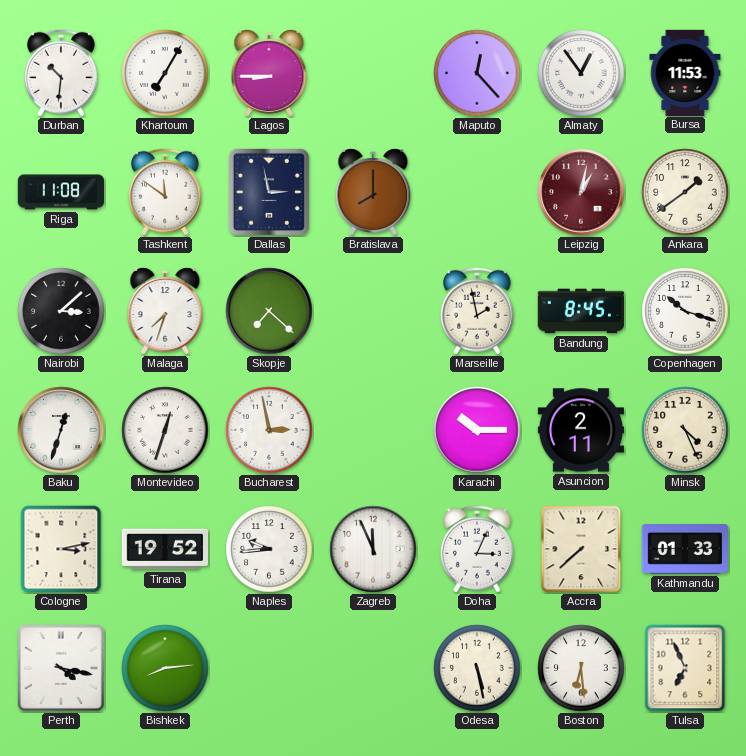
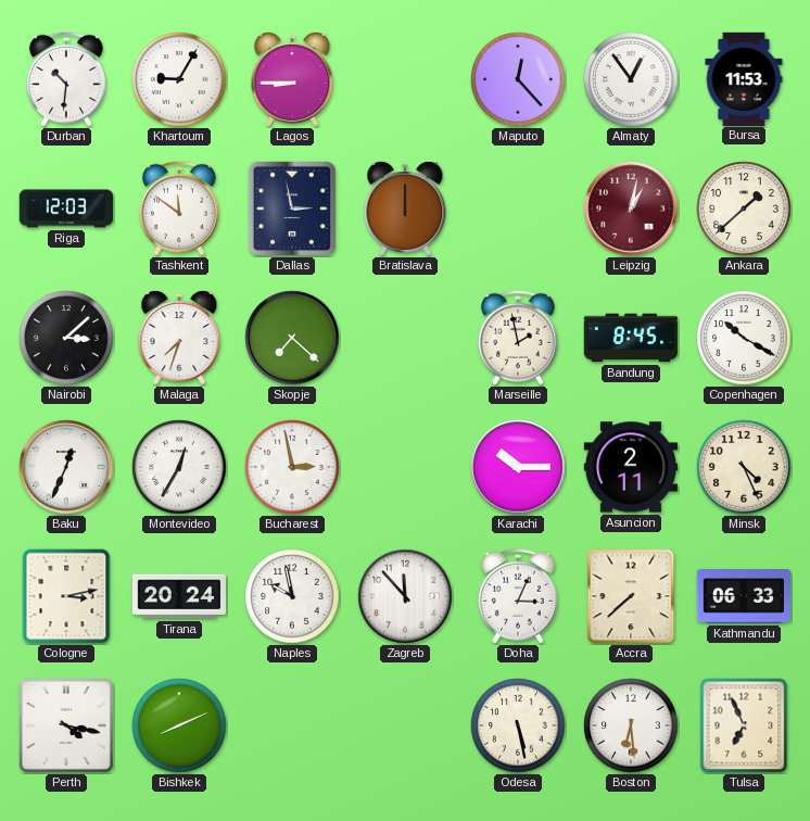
Khartoum: 7:05 -> 9:05 (179, 79)
Riga: 11:08 -> 12:03 (66, 209)
Bratislava: 8:00 -> 12:00 (405, 209)
Ankara: 1:39 -> 1:38 (744, 209)
Copenhagen: 10:18 -> 10:20 (744, 338)
Baku: 12:33 -> 12:34 (66, 467)
Montevideo: 12:33 -> 12:35 (179, 467)
Tirana: 19:52 -> 20:24 (178, 596)
Naples: 9:44 -> 9:58 (292, 596)
Zagreb: 11:56 -> 11:53 (405, 596)
Kathmandu: 01:33 -> 06:33 (743, 596)
Bishkek: 8:14 -> 8:11 (179, 725)
